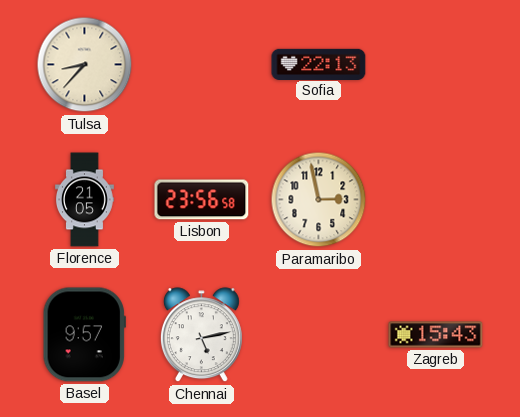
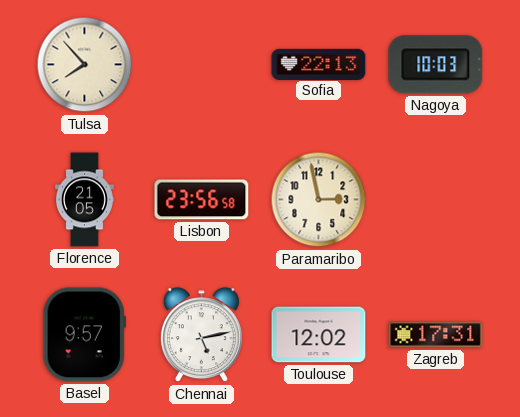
Tulsa: 8:37 -> 7:53 (85, 65)
Nagoya: none -> 10:03 (436, 65)
Toulouse: none -> 12:02 (319, 335)
Zagreb: 15:43 -> 17:31 (436, 335)
